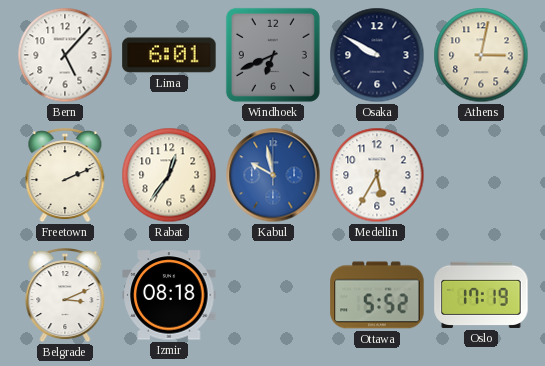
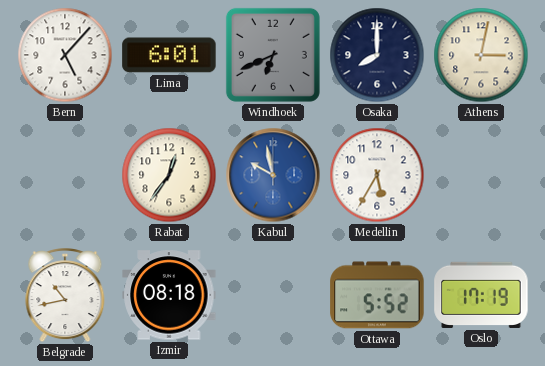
Osaka: 9:50 -> 8:00 (377, 55)
Freetown: 2:11 -> none (65, 176)
Belgrade: 3:11 -> 10:43 (65, 296)
